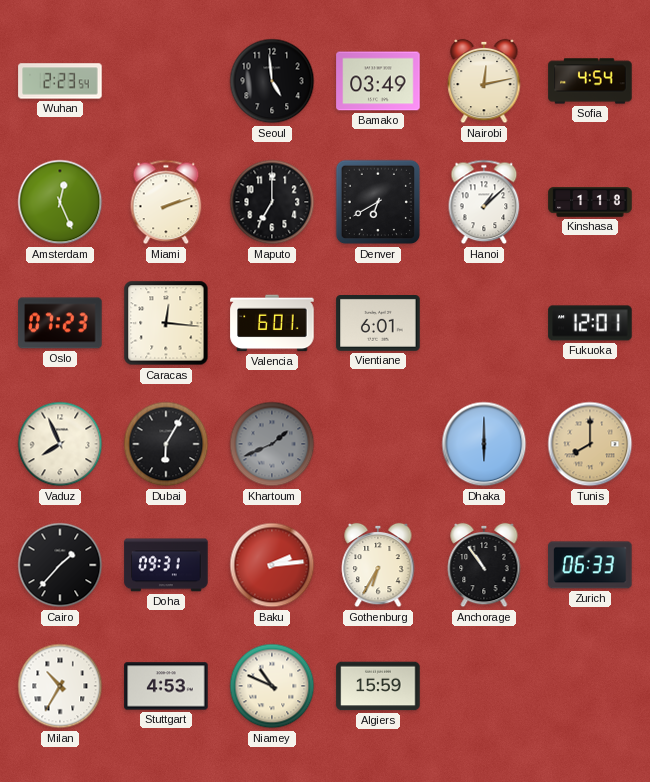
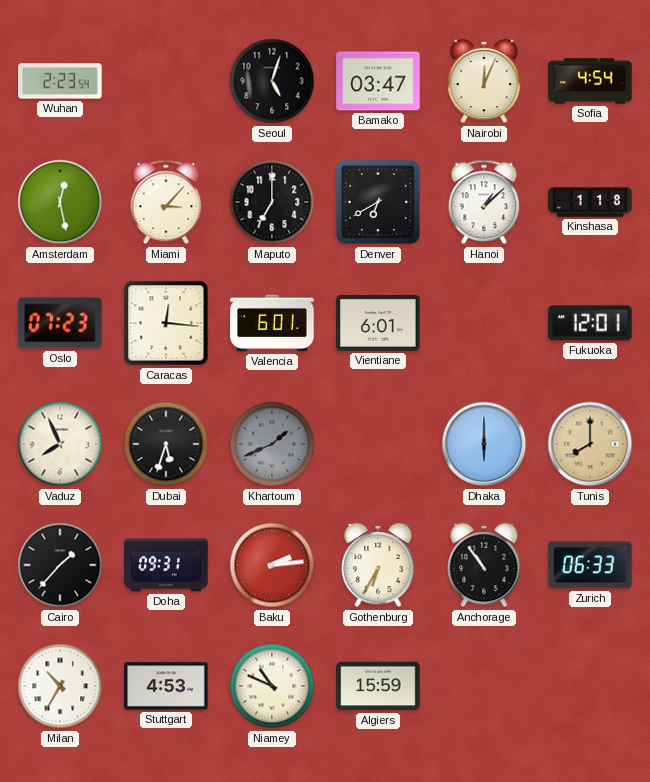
Seoul: 4:59 -> 5:03 (272, 81)
Bamako: 03:49 -> 03:47 (378, 81)
Nairobi: 12:13 -> 12:04 (484, 81)
Amsterdam: 12:26 -> 12:28 (60, 202)
Miami: 2:12 -> 3:07 (166, 202)
Dubai: 6:05 -> 5:33 (166, 444)
